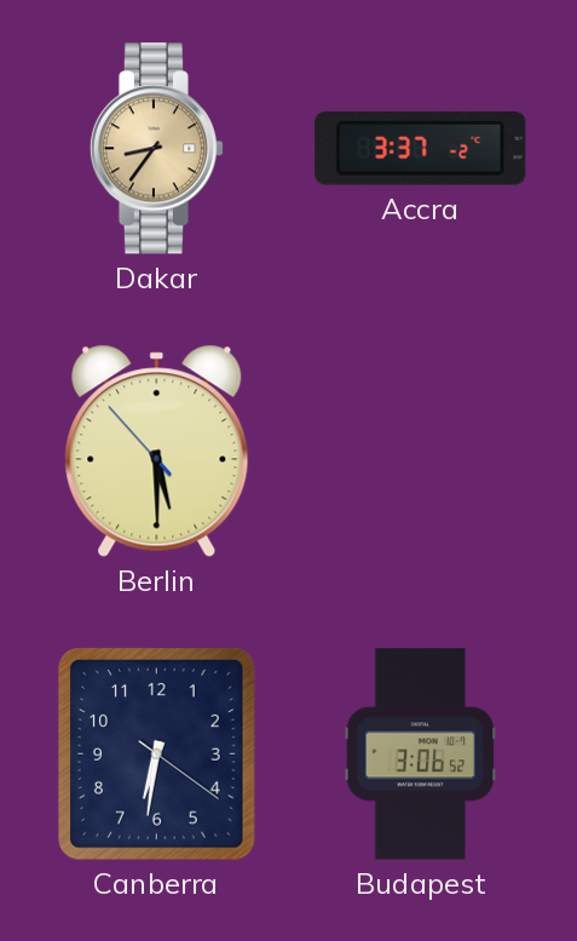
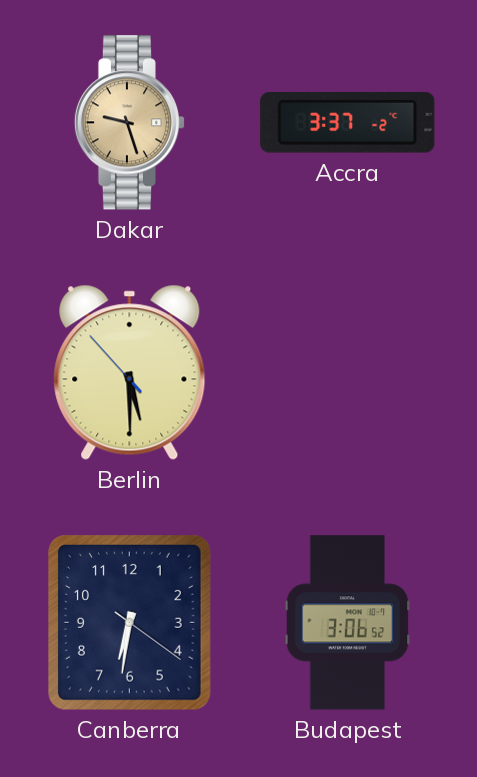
Dakar: 8:36 -> 9:27 (130, 123)
